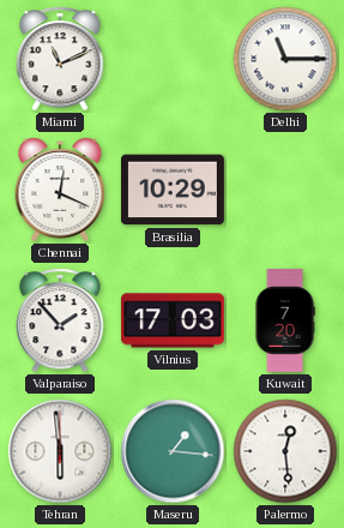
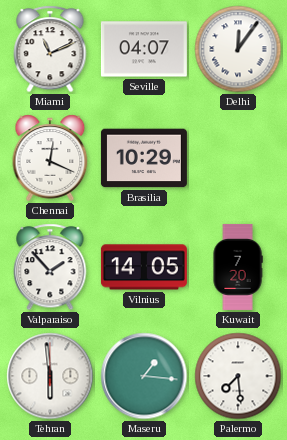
Seville: none -> 04:07 (144, 49)
Delhi: 11:15 -> 12:06 (238, 49)
Vilnius: 17:03 -> 14:05 (144, 267)
Palermo: 12:29 -> 7:29 (238, 376)
